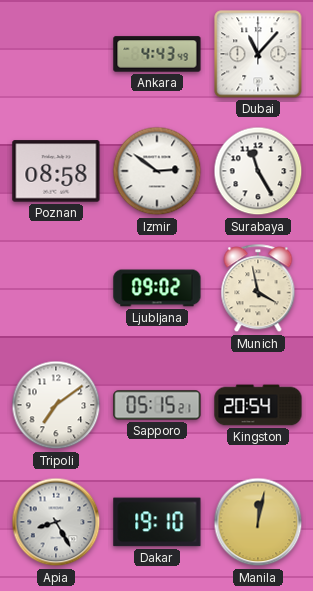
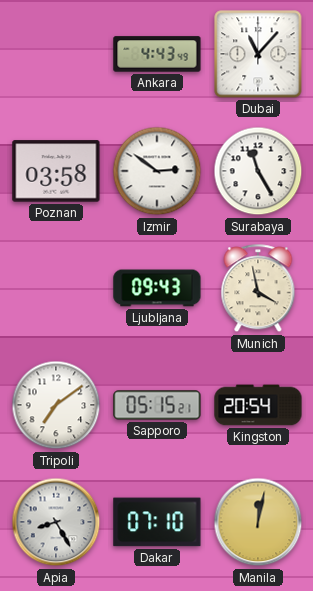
Poznan: 08:58 -> 03:58 (56, 171)
Ljubljana: 09:02 -> 09:43 (157, 288)
Dakar: 19:10 -> 07:10 (157, 522)
